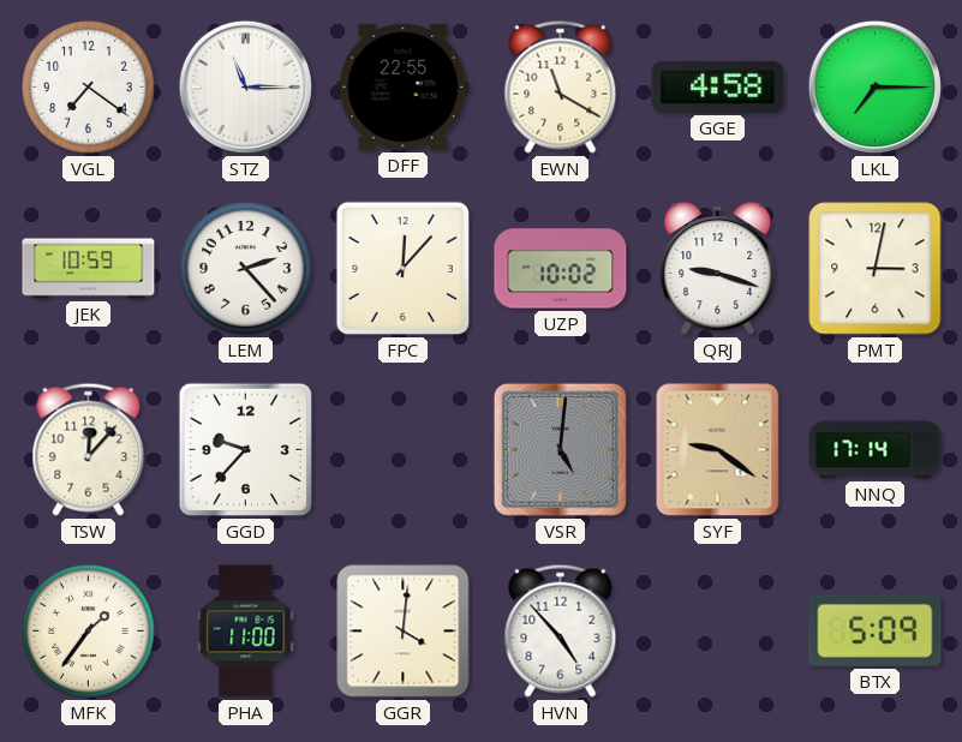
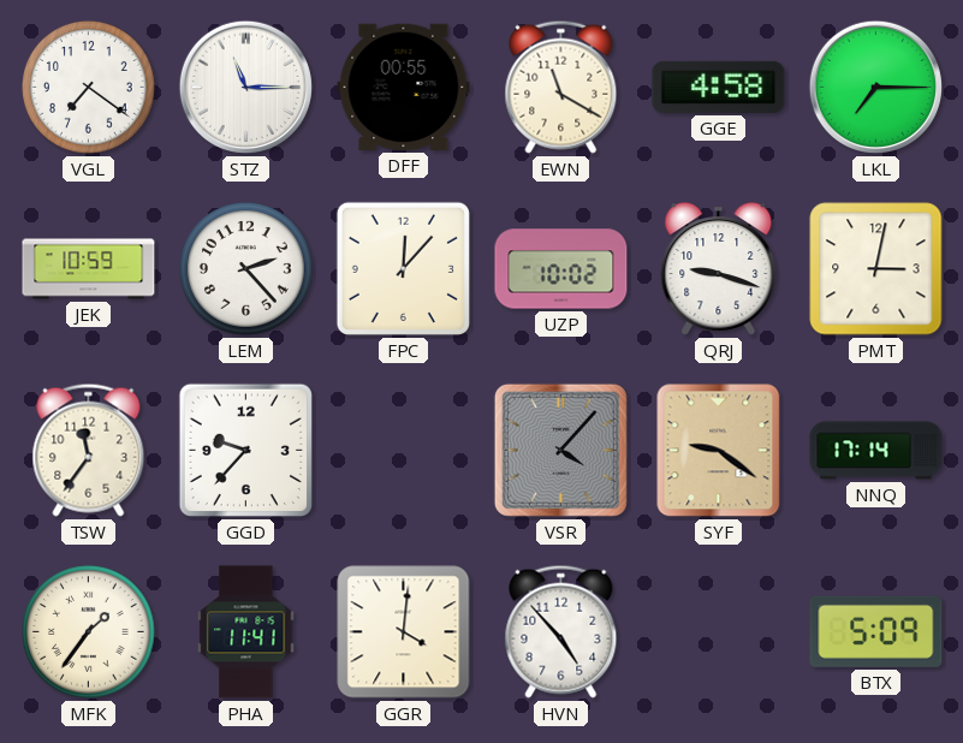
DFF: 22:55 -> 00:55 (404, 87)
TSW: 12:07 -> 11:36 (89, 450)
VSR: 5:01 -> 4:07 (560, 450)
PHA: 11:00 -> 11:41 (246, 632)
